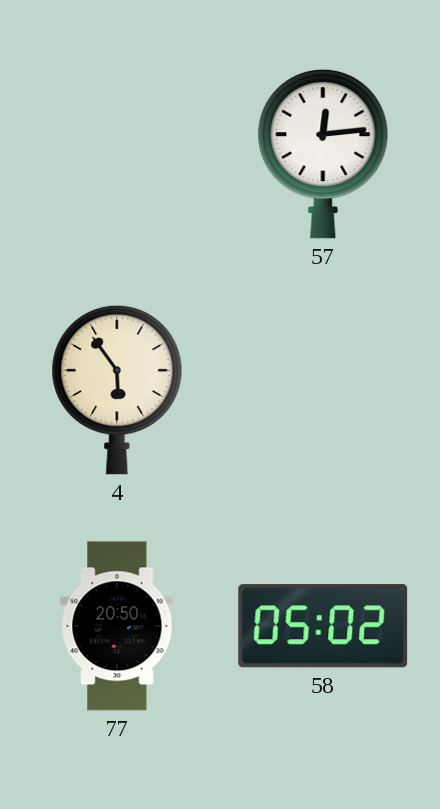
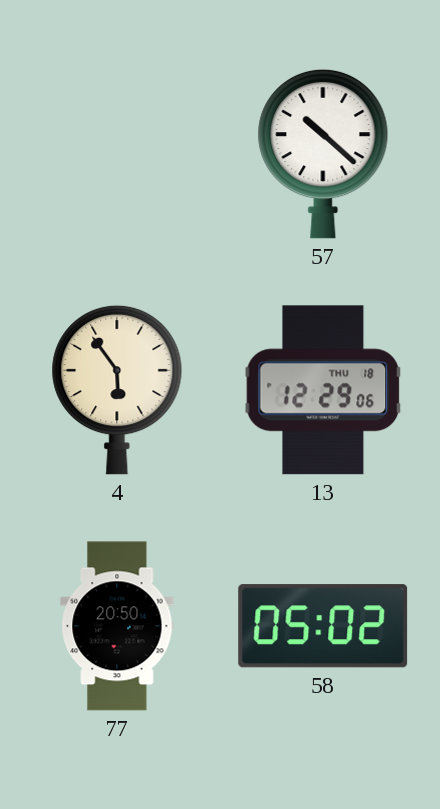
57: 12:14 -> 10:22 (323, 154)
13: none -> 12:29 (323, 390)
